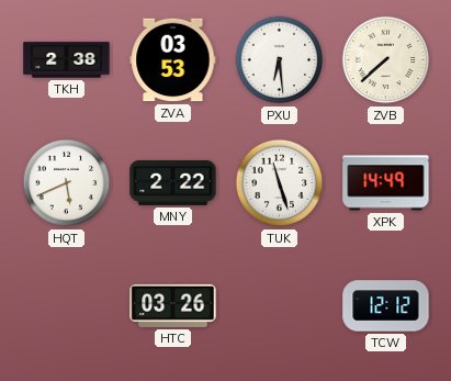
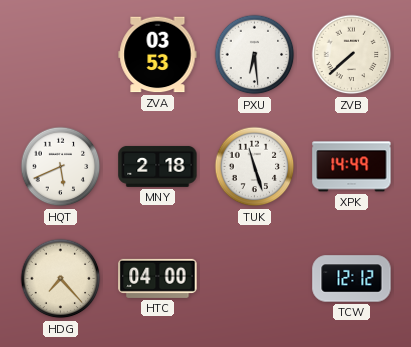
TKH: 2:38 -> none (67, 60)
MNY: 2:22 -> 2:18 (158, 166)
HDG: none -> 7:23 (61, 279)
HTC: 03:26 -> 04:00 (158, 278)
